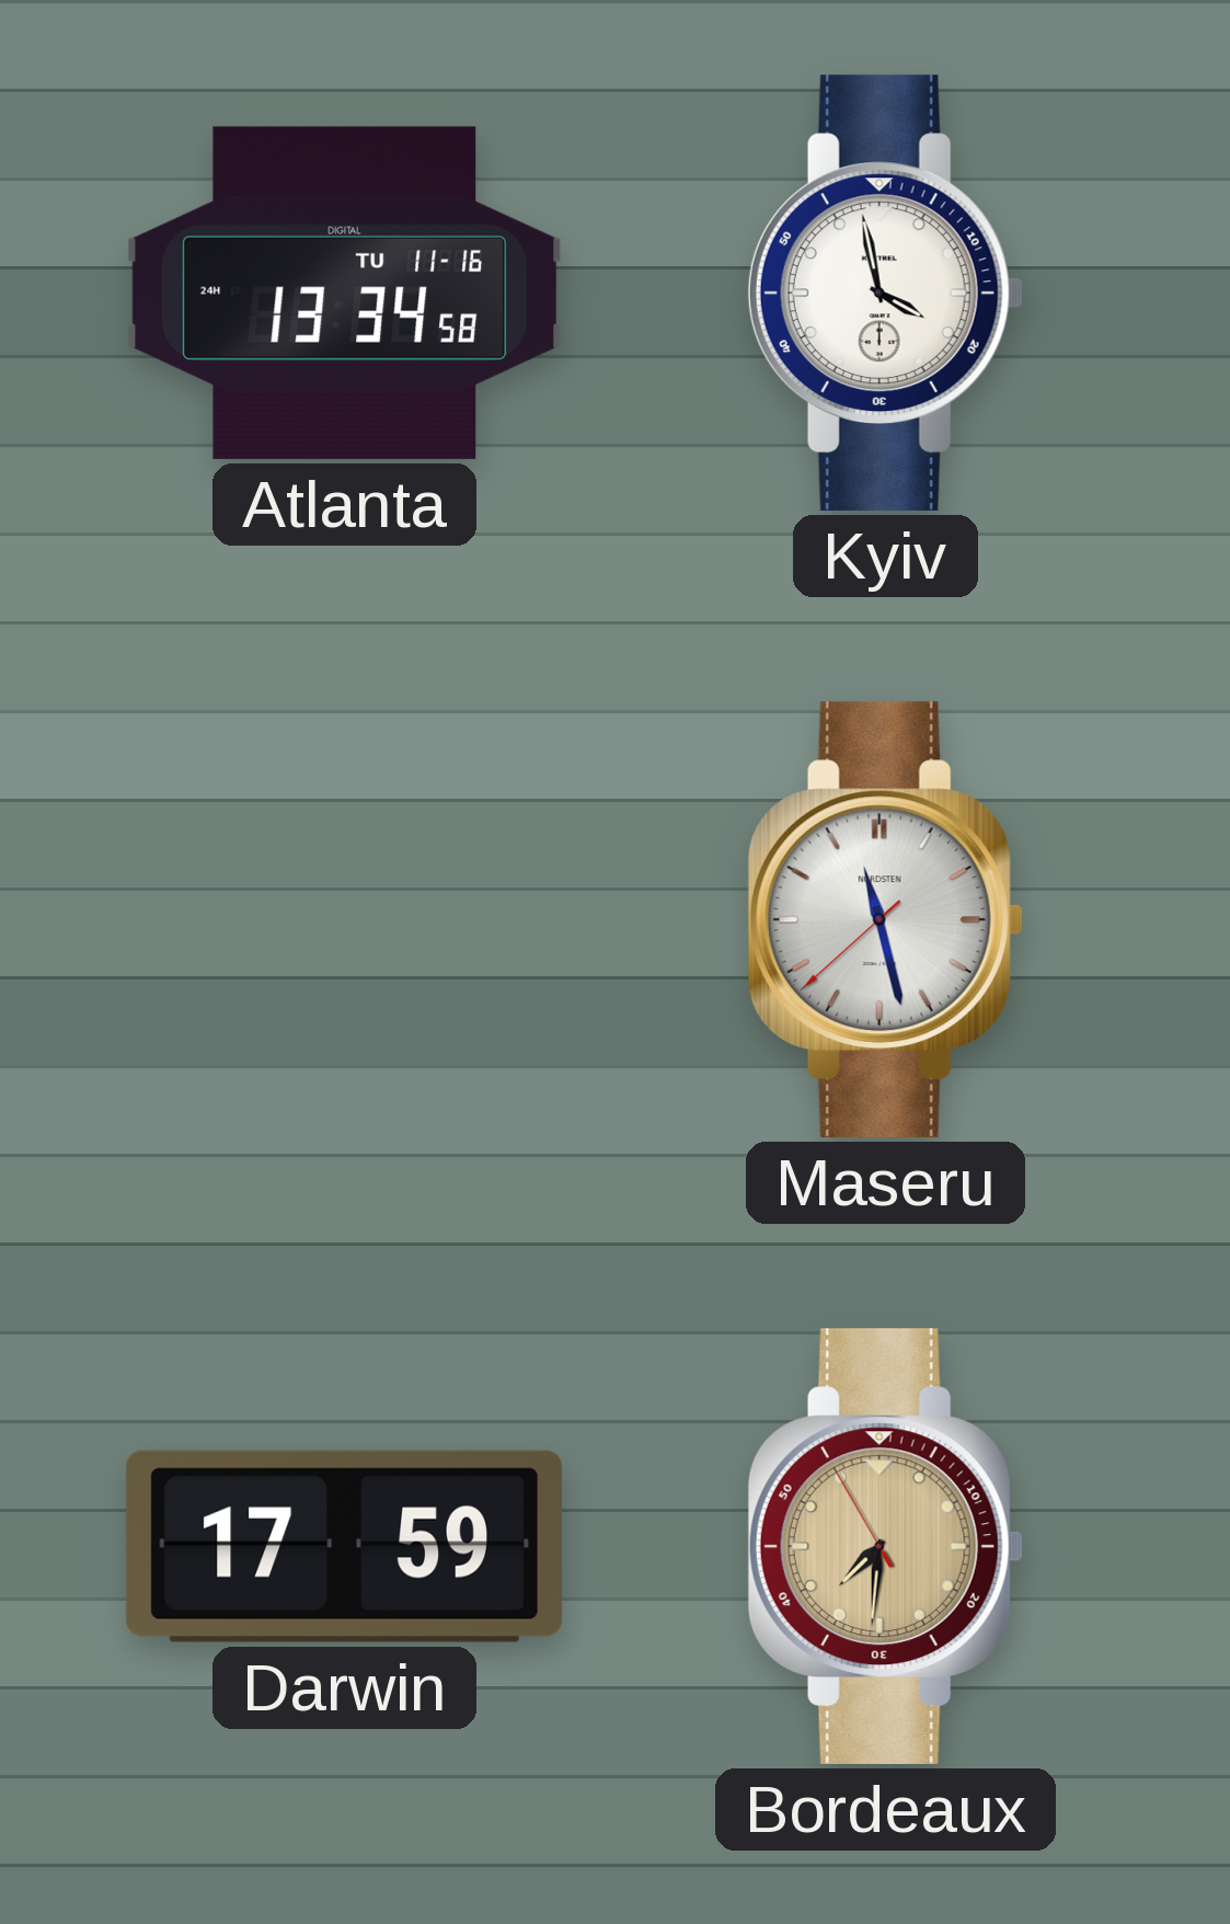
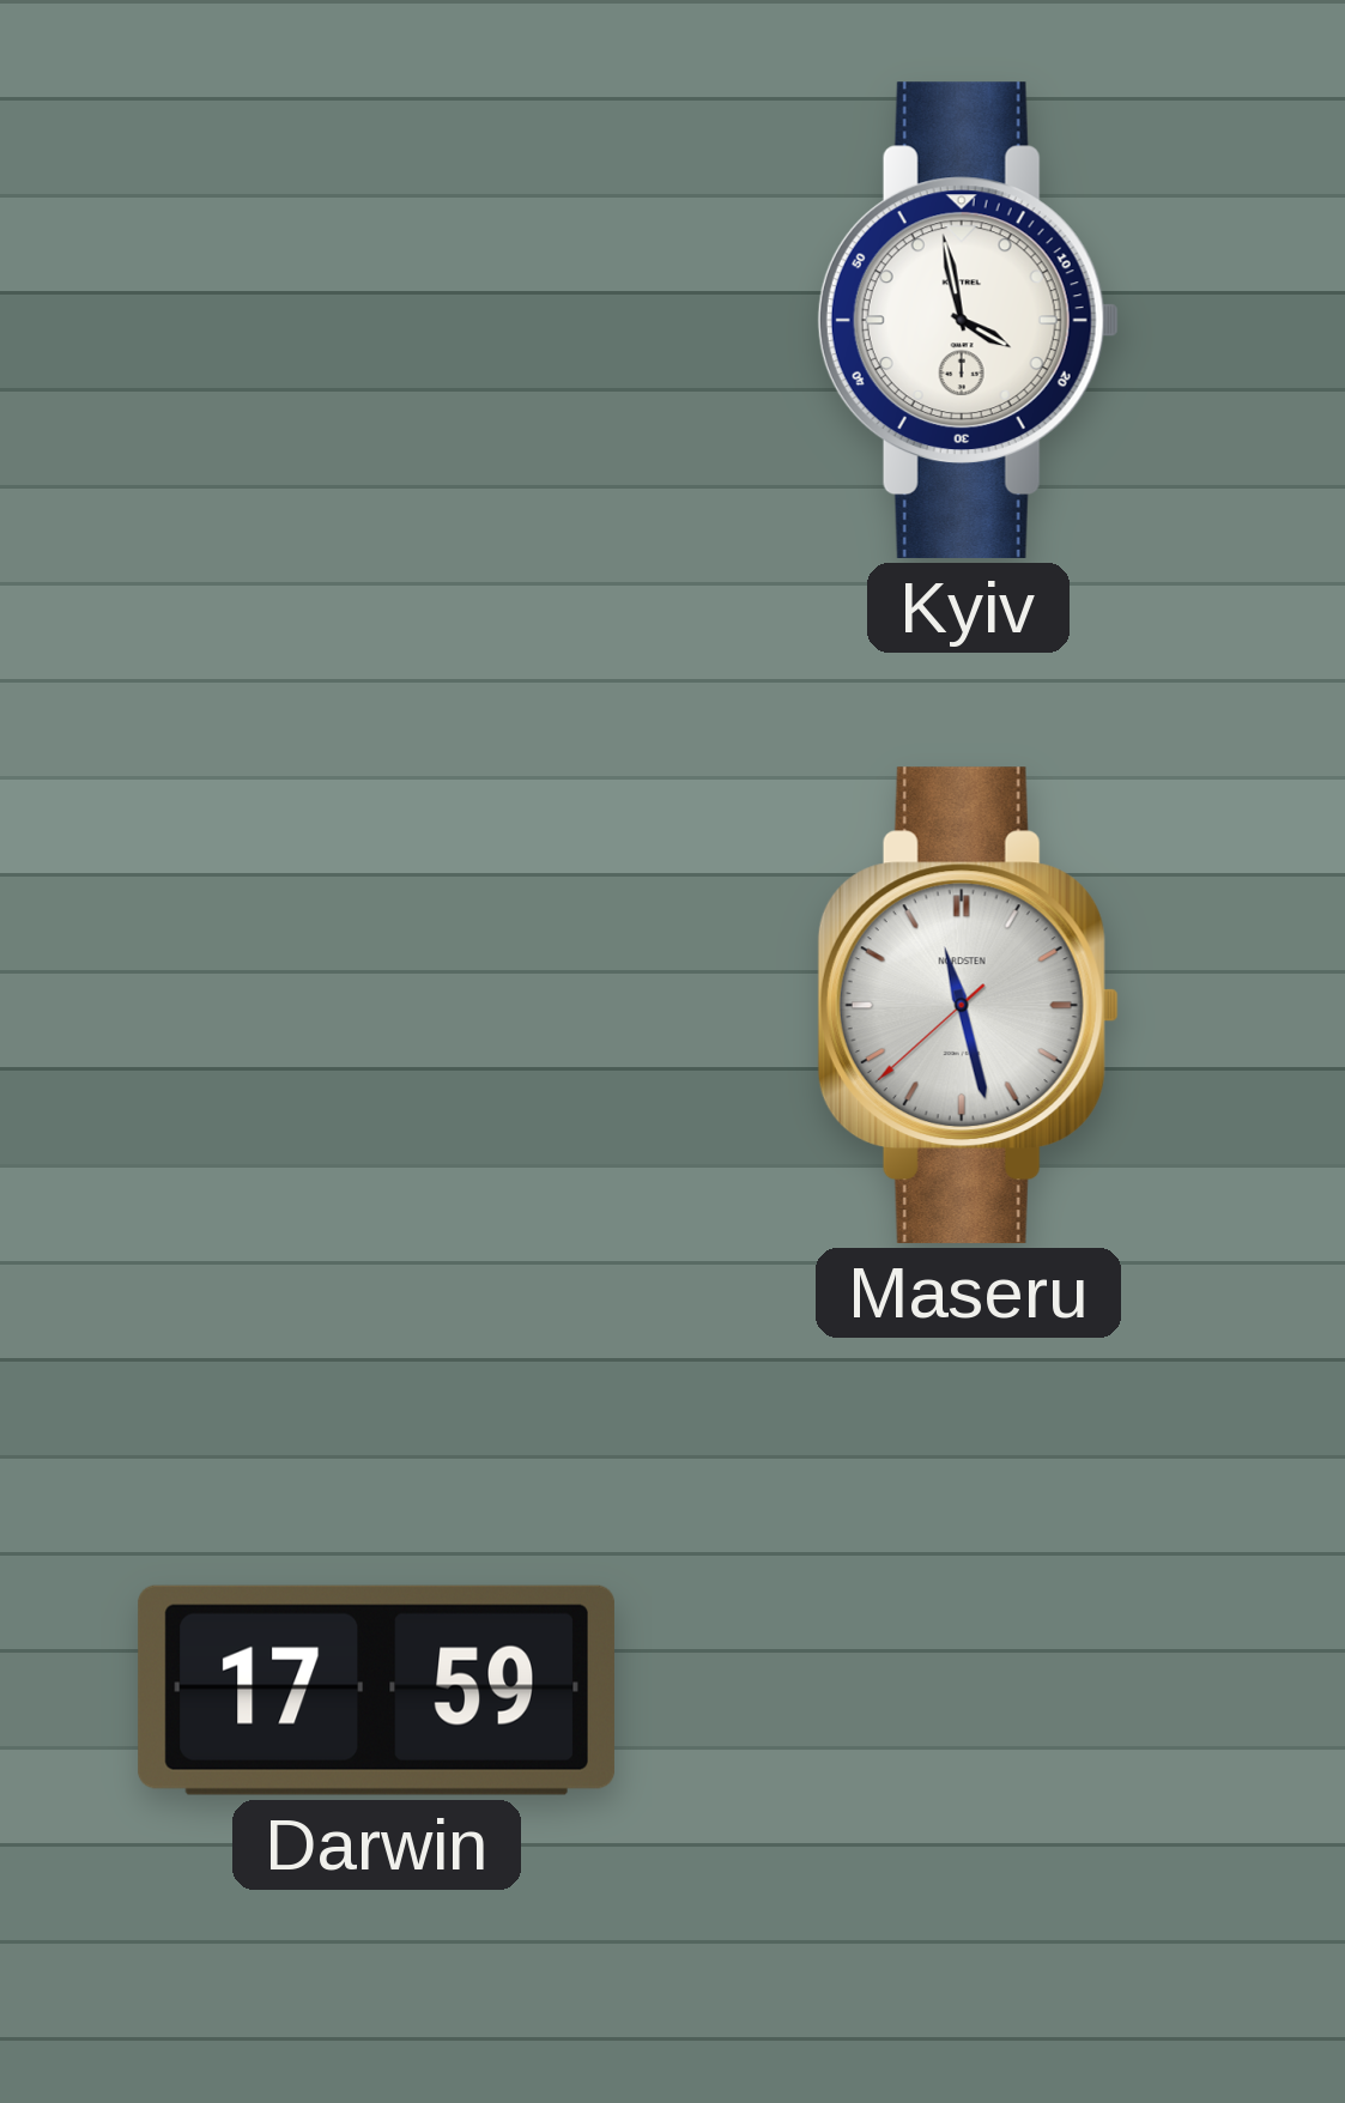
Atlanta: 13:34 -> none (345, 293)
Bordeaux: 7:30 -> none (885, 1546)
